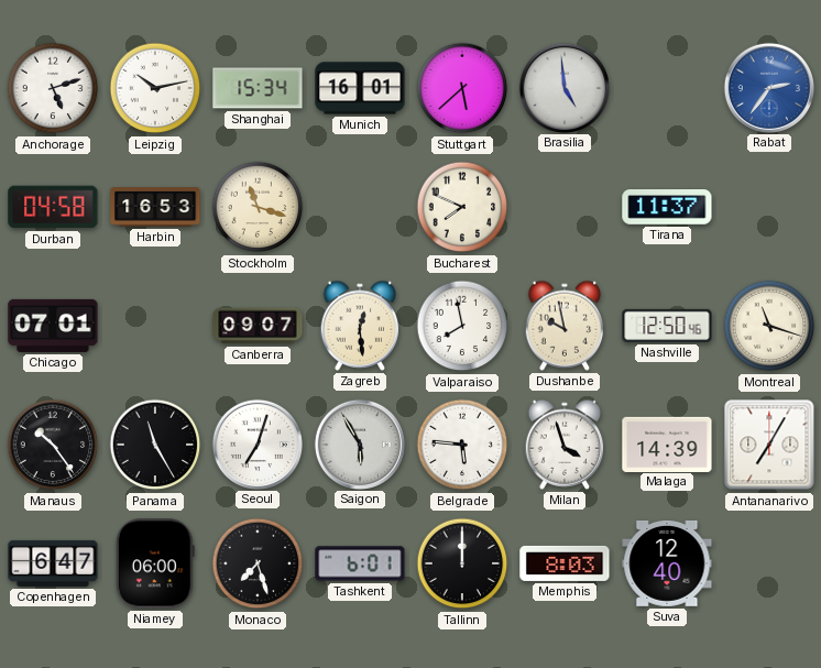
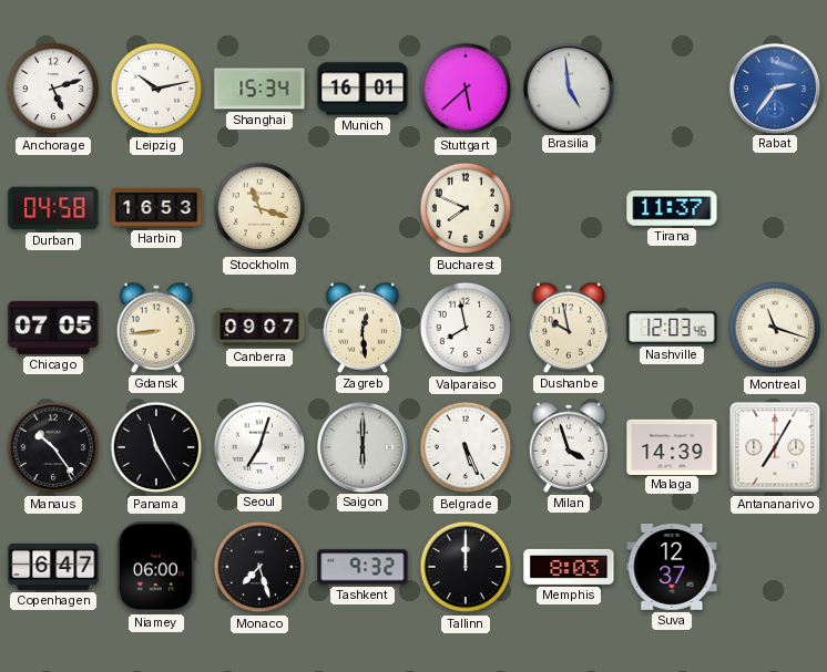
Chicago: 07:01 -> 07:05 (53, 328)
Gdansk: none -> 8:44 (156, 328)
Nashville: 12:50 -> 12:03 (672, 328)
Saigon: 5:55 -> 6:00 (361, 446)
Belgrade: 5:46 -> 5:26 (466, 447)
Tashkent: 6:01 -> 9:32 (363, 567)
Suva: 12:40 -> 12:37 (672, 567)
